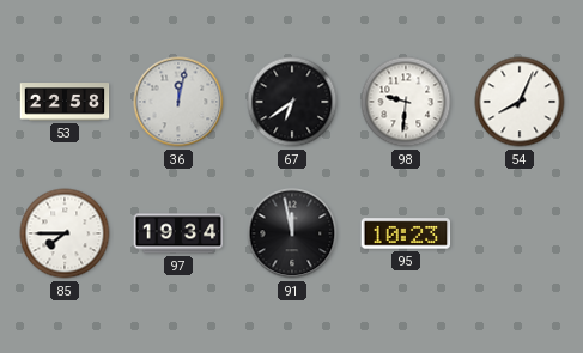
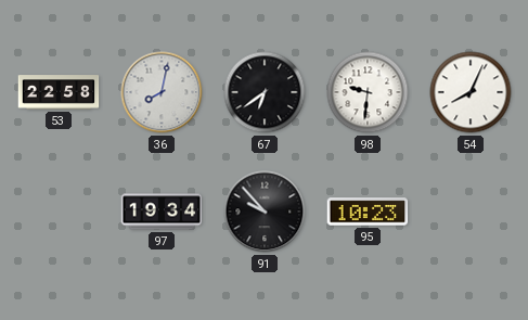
36: 12:02 -> 8:02 (162, 92)
85: 7:45 -> none (65, 233)
91: 11:58 -> 9:53 (265, 212)
